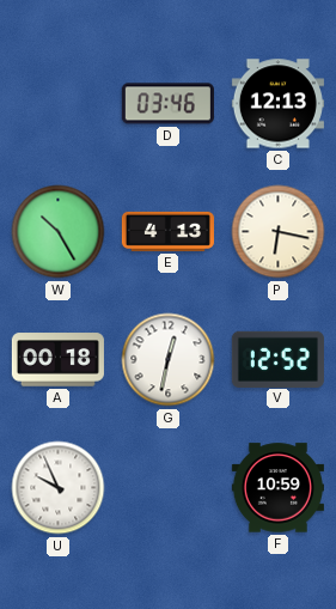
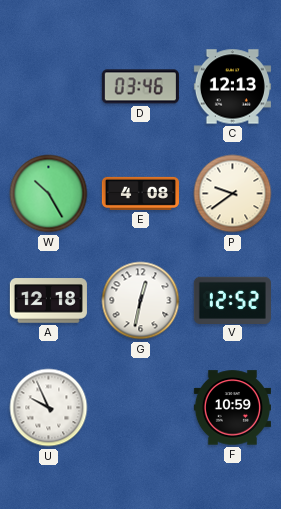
E: 4:13 -> 4:08 (140, 193)
P: 6:17 -> 9:39 (233, 194)
A: 00:18 -> 12:18 (48, 301)
